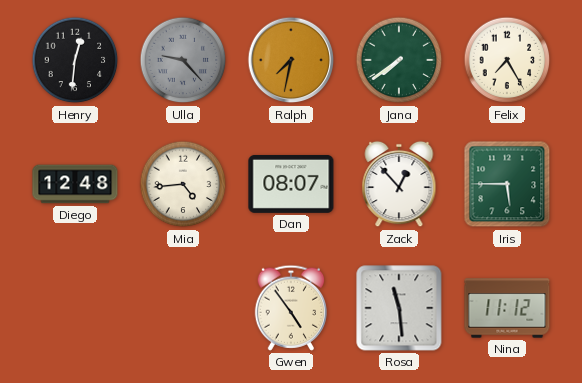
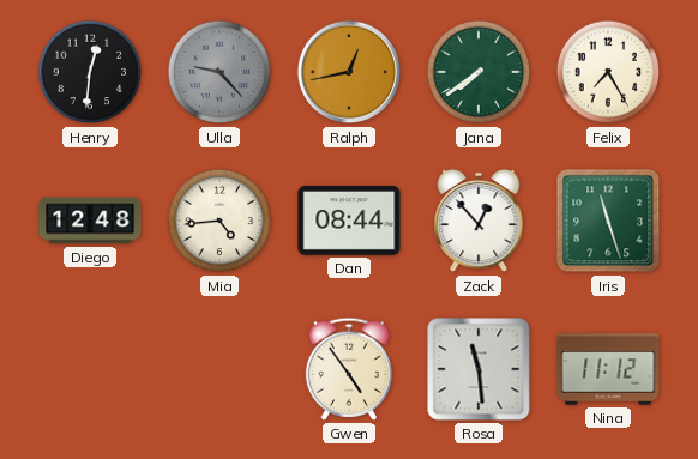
Ralph: 7:32 -> 12:43 (349, 72)
Dan: 08:07 -> 08:44 (349, 221)
Iris: 5:45 -> 11:27 (608, 221)
